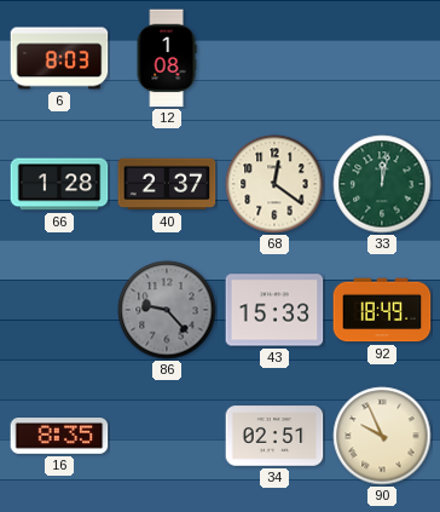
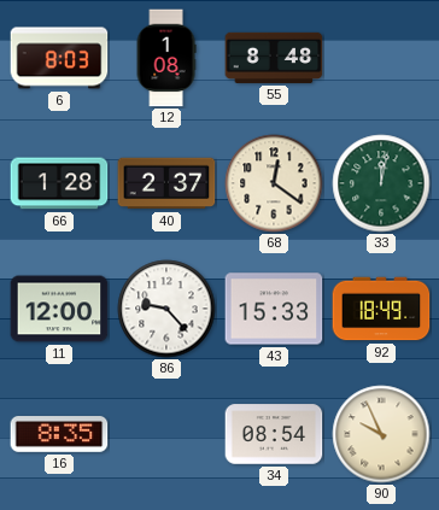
55: none -> 8:48 (274, 58)
11: none -> 12:00 (59, 309)
86 dial: grey -> white (166, 309)
34: 02:51 -> 08:54 (274, 434)
